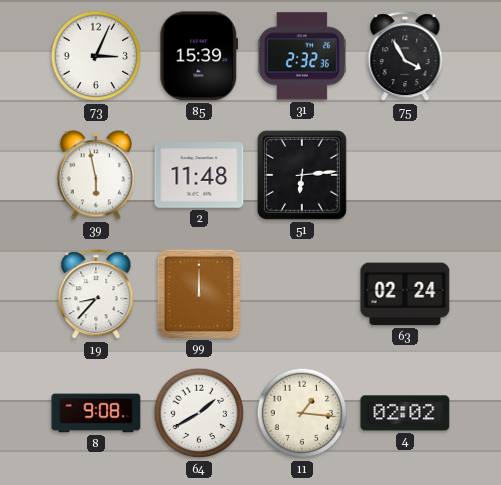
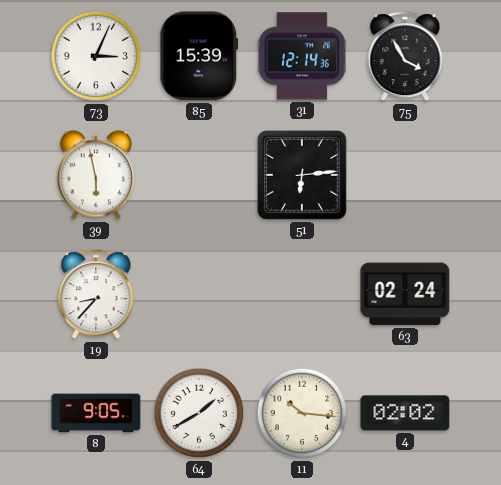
31: 2:32 -> 12:14 (302, 56)
2: 11:48 -> none (199, 175)
99: 12:00 -> none (198, 293)
8: 9:08 -> 9:05 (96, 413)
11: 1:16 -> 10:16 (302, 413)
